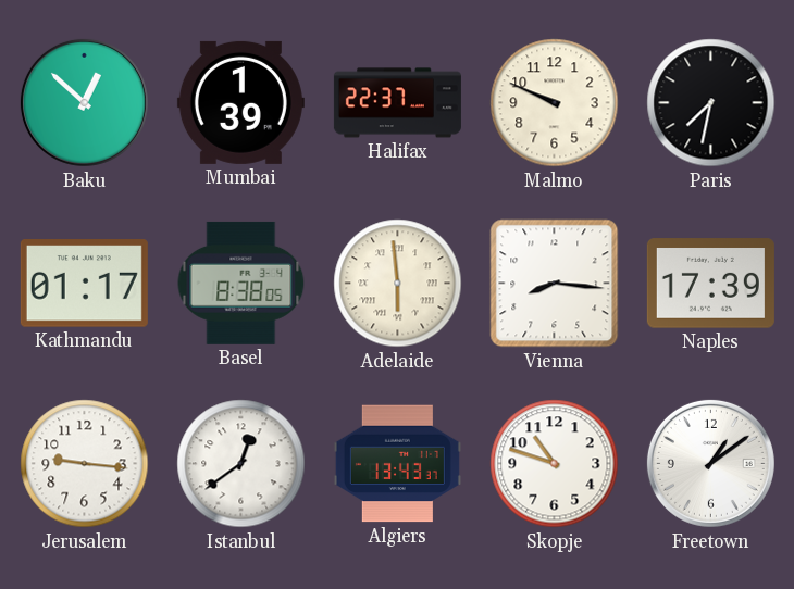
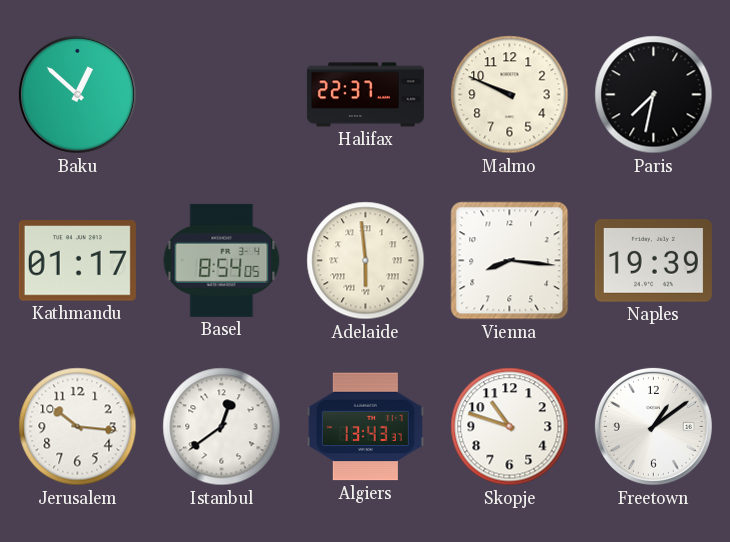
Mumbai: 1:39 -> none (240, 102)
Basel: 8:38 -> 8:54 (222, 260)
Naples: 17:39 -> 19:39 (653, 261)
Jerusalem: 9:16 -> 10:16 (78, 427)
